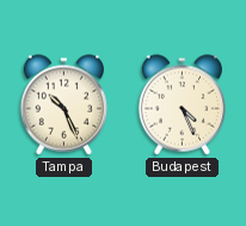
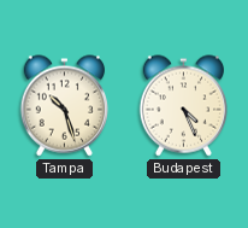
Tampa: 10:26 -> 10:27 (64, 106)
